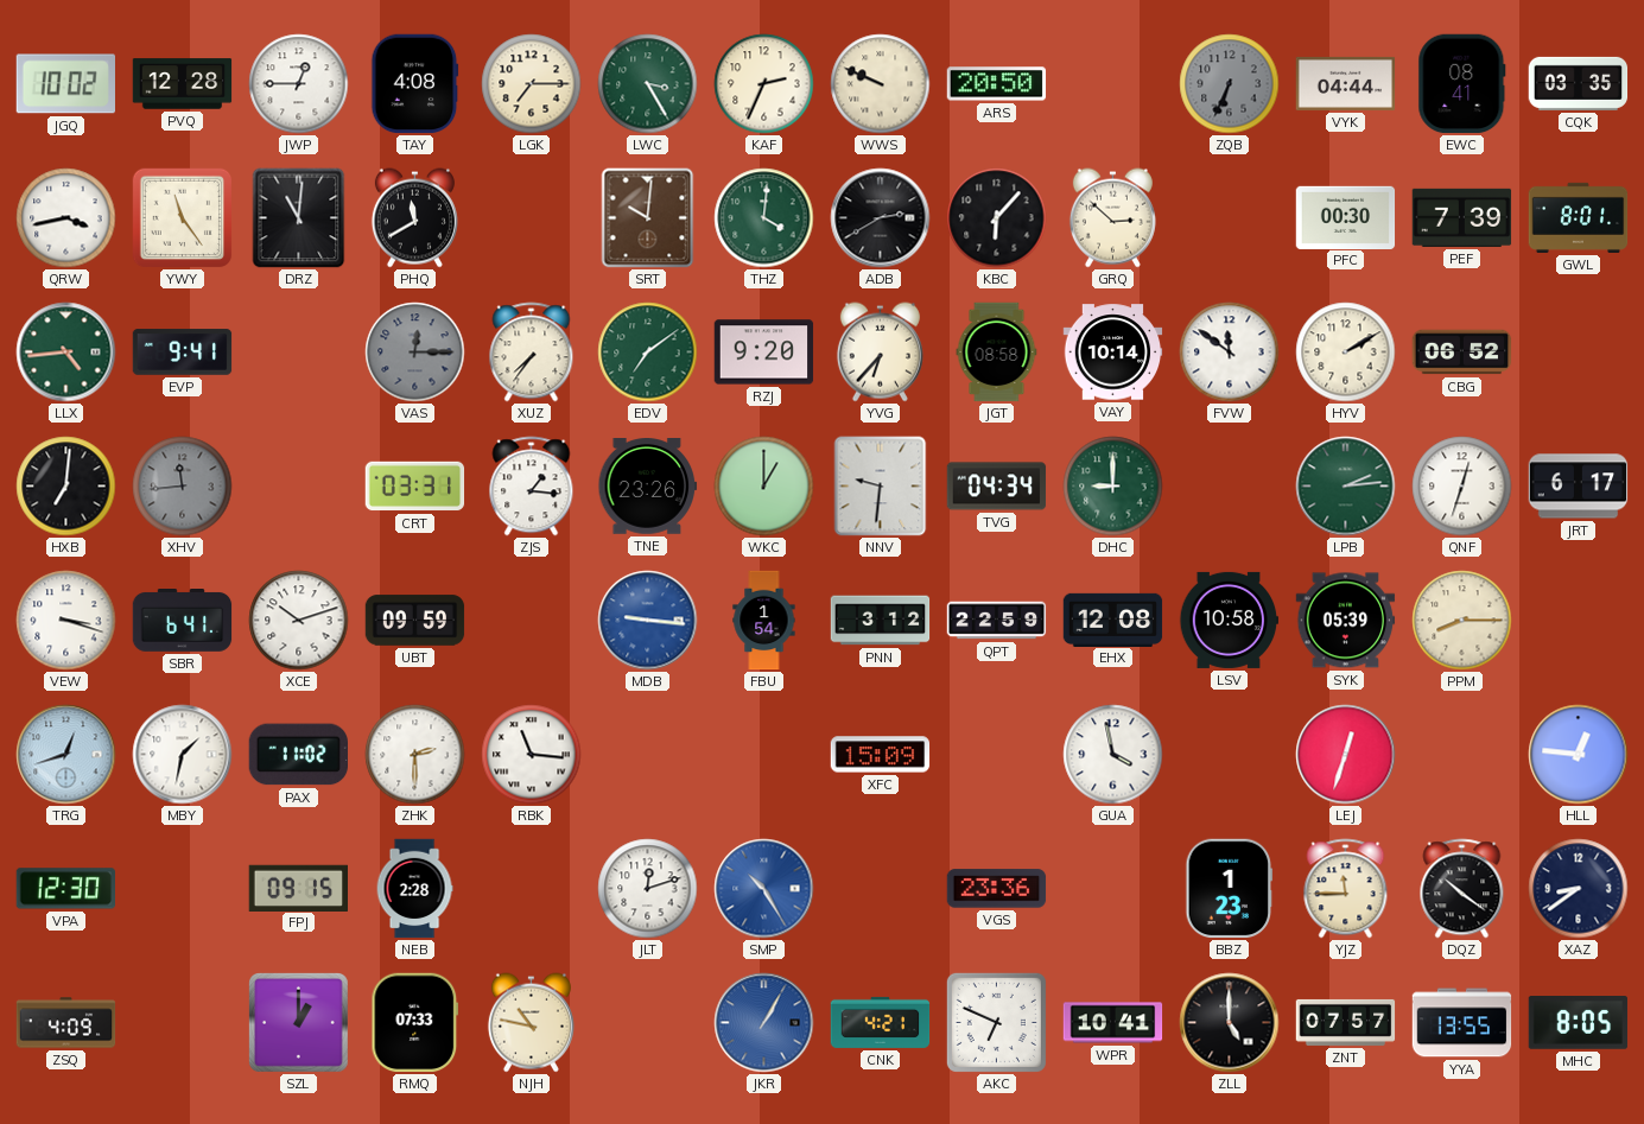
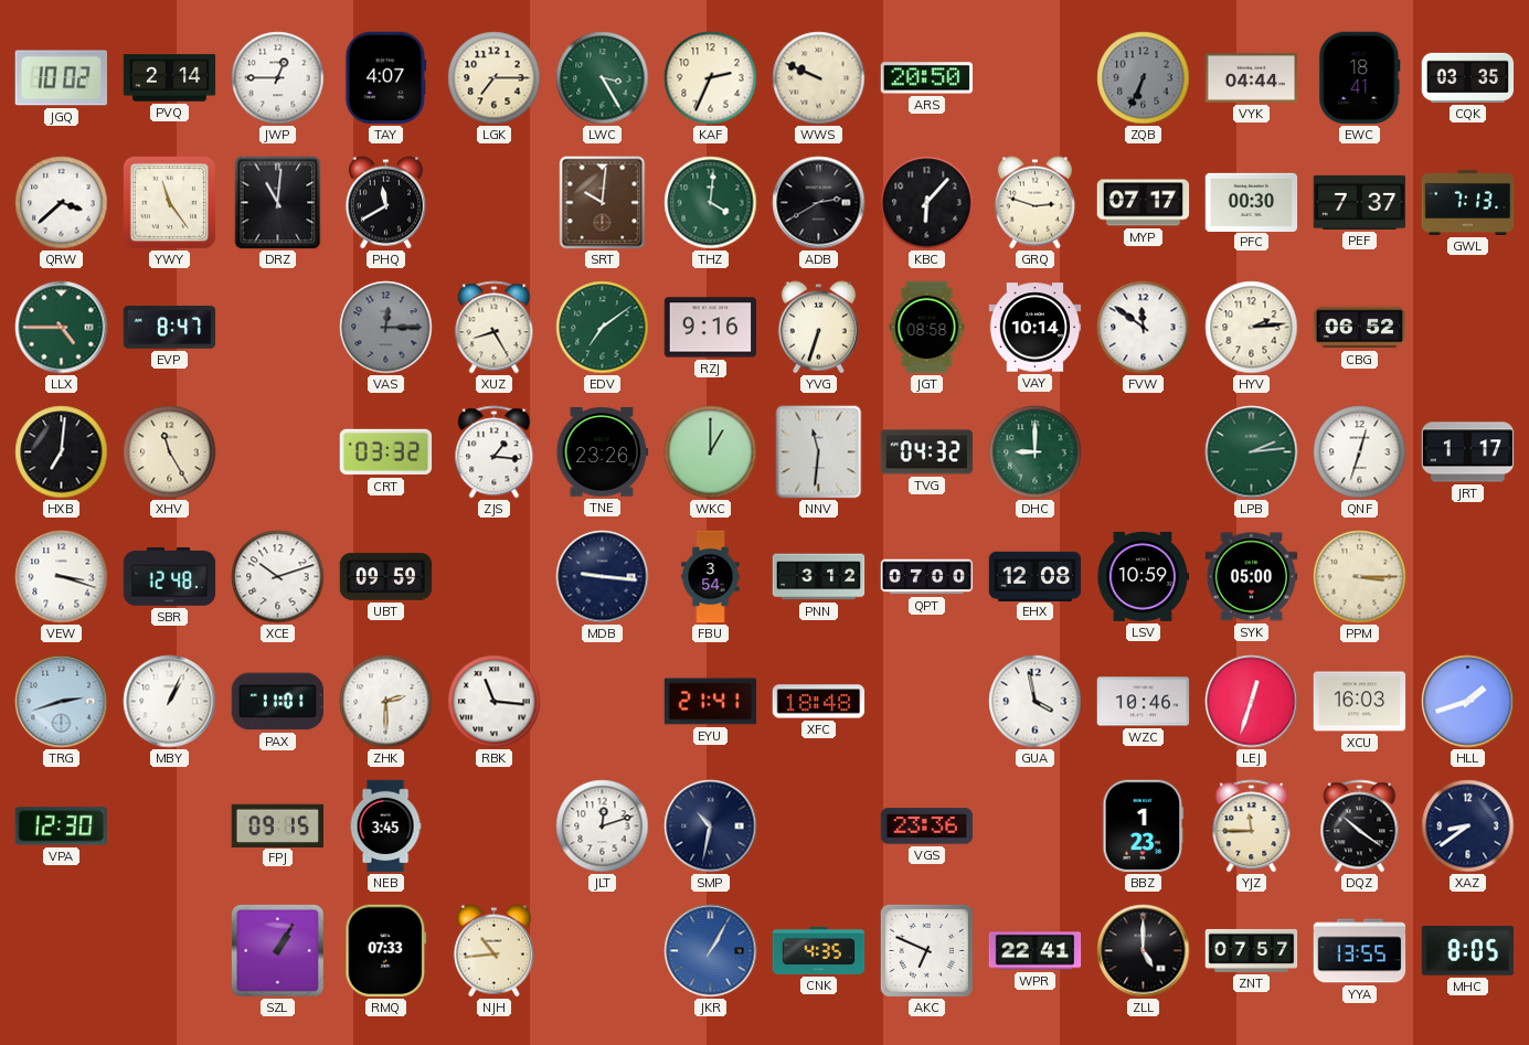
PVQ: 12:28 -> 2:14 (170, 78)
TAY: 4:08 -> 4:07 (386, 78)
EWC: 08:41 -> 18:41 (1360, 78)
QRW: 3:43 -> 3:38 (62, 203)
GRQ: 2:52 -> 2:48 (1034, 203)
MYP: none -> 07:17 (1144, 203)
PEF: 7:39 -> 7:37 (1360, 202)
GWL: 8:01 -> 7:13 (1468, 202)
LLX: 4:44 -> 4:45 (62, 328)
EVP: 9:41 -> 8:47 (170, 328)
XUZ: 7:36 -> 8:25 (495, 328)
RZJ: 9:20 -> 9:16 (711, 328)
YVG: 6:37 -> 6:33 (818, 328)
HYV: 2:10 -> 2:14 (1252, 328)
XHV: 11:44 -> 11:25 (170, 452)
XHV dial: grey -> cream (170, 452)
CRT: 03:31 -> 03:32 (386, 452)
NNV: 9:31 -> 11:31 (819, 452)
TVG: 04:34 -> 04:32 (927, 452)
JRT: 6:17 -> 1:17 (1468, 452)
SBR: 6:41 -> 12:48 (170, 577)
MDB dial: blue -> navy (603, 577)
FBU: 1:54 -> 3:54 (711, 577)
QPT: 22:59 -> 07:00 (927, 577)
LSV: 10:58 -> 10:59 (1144, 576)
SYK: 05:39 -> 05:00 (1252, 577)
PPM: 8:15 -> 3:15 (1360, 577)
TRG: 12:42 -> 2:42 (62, 702)
MBY: 1:32 -> 1:04 (170, 702)
PAX: 11:02 -> 11:01 (277, 702)
EYU: none -> 21:41 (711, 702)
XFC: 15:09 -> 18:48 (819, 702)
WZC: none -> 10:46 (1144, 702)
XCU: none -> 16:03 (1360, 702)
HLL: 12:46 -> 1:42 (1468, 702)
NEB: 2:28 -> 3:45 (385, 827)
SMP: 10:25 -> 10:32 (711, 827)
SMP dial: blue -> navy (711, 827)
ZSQ: 4:09 -> none (66, 1023)
SZL: 1:00 -> 1:05 (277, 950)
NJH: 10:47 -> 10:44 (493, 951)
CNK: 4:21 -> 4:35 (819, 950)
WPR: 10:41 -> 22:41 (1036, 951)
